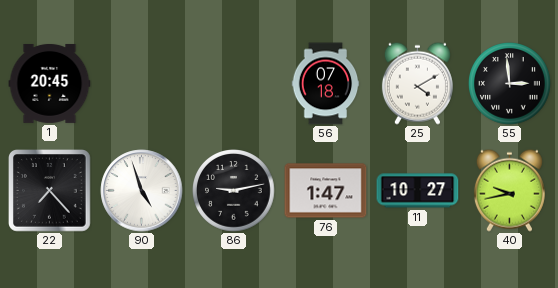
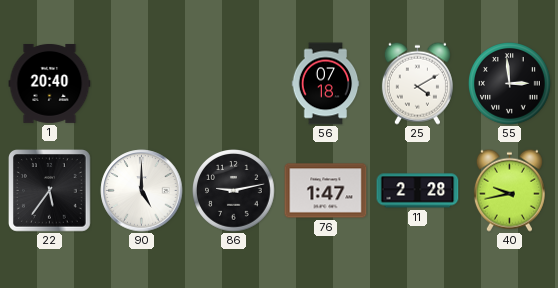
1: 20:45 -> 20:40 (50, 83)
22: 7:23 -> 5:36 (50, 191)
90: 4:57 -> 5:00 (142, 191)
11: 10:27 -> 2:28 (418, 191)
